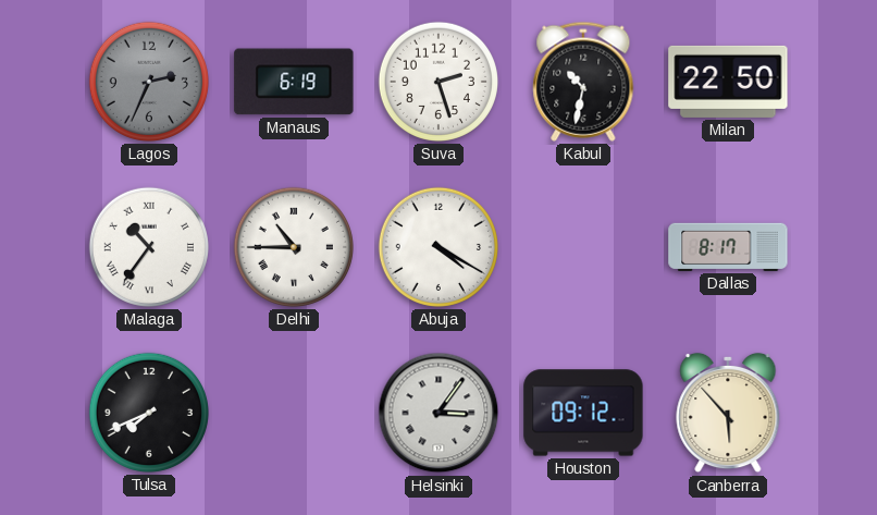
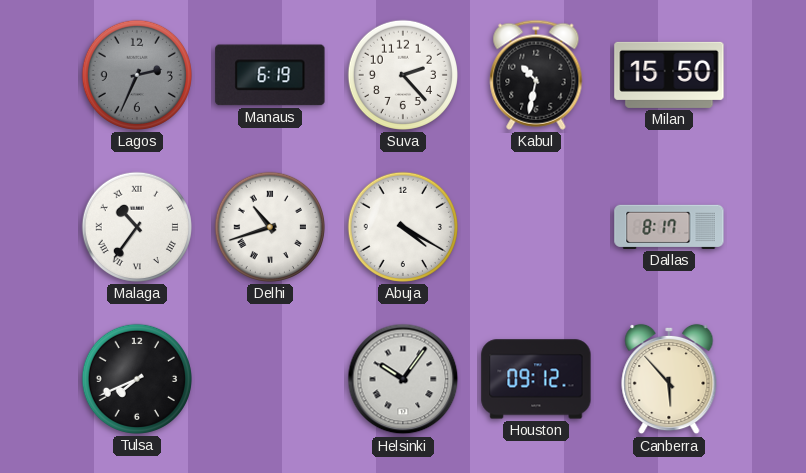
Suva: 2:27 -> 2:23 (403, 75)
Milan: 22:50 -> 15:50 (669, 75)
Delhi: 10:45 -> 10:42 (270, 227)
Helsinki: 3:06 -> 10:06 (403, 379)
